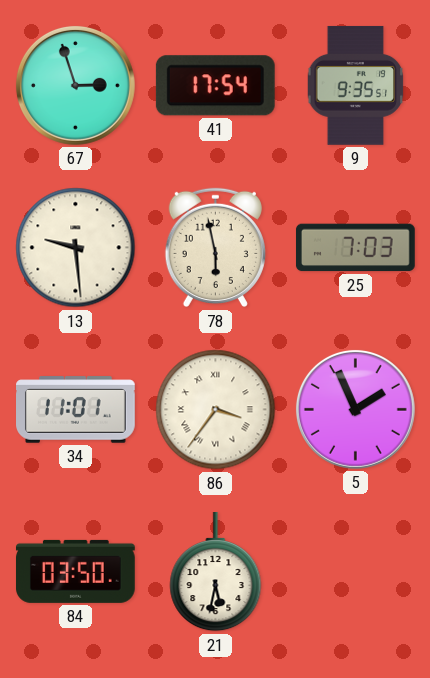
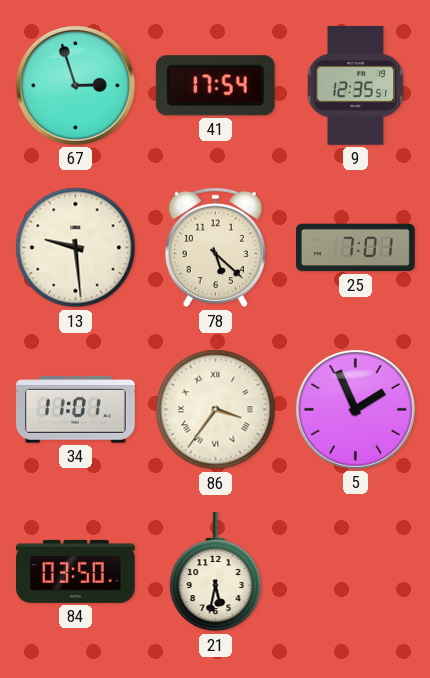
9: 9:35 -> 12:35 (356, 85)
78: 5:58 -> 5:22 (215, 248)
25: 7:03 -> 7:01 (355, 248)
